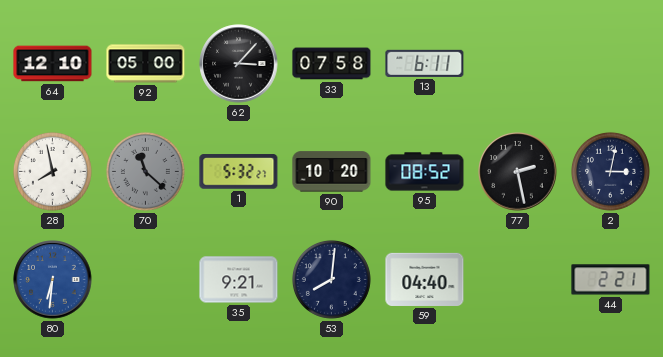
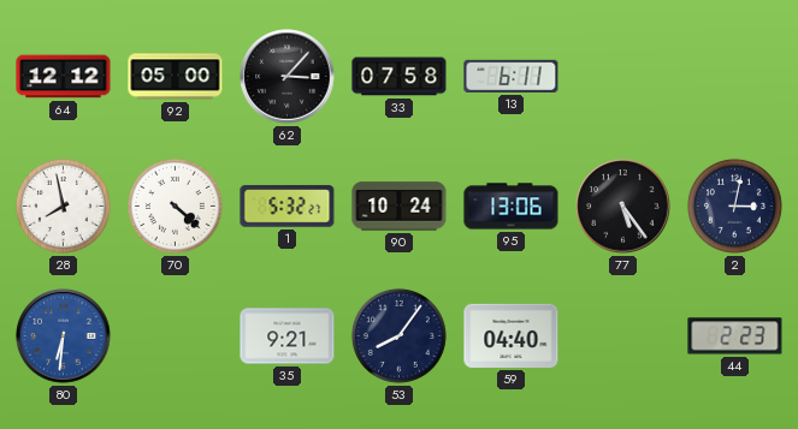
64: 12:10 -> 12:12 (64, 77)
70: 11:22 -> 4:22 (175, 205)
70 dial: grey -> white (175, 205)
90: 10:20 -> 10:24 (400, 207)
95: 08:52 -> 13:06 (512, 207)
77: 2:28 -> 5:24 (623, 207)
53: 8:01 -> 8:06 (398, 335)
44: 2:21 -> 2:23 (735, 336)
